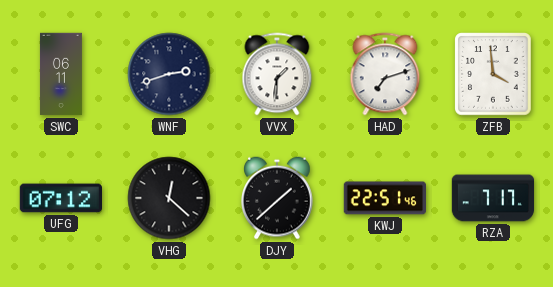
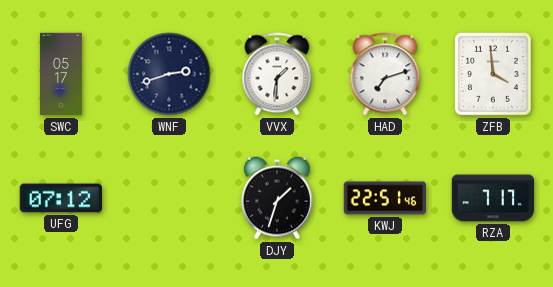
SWC: 06:11 -> 05:17 (61, 74)
VHG: 12:22 -> none (169, 198)
DJY: 1:38 -> 1:33 (278, 198)
